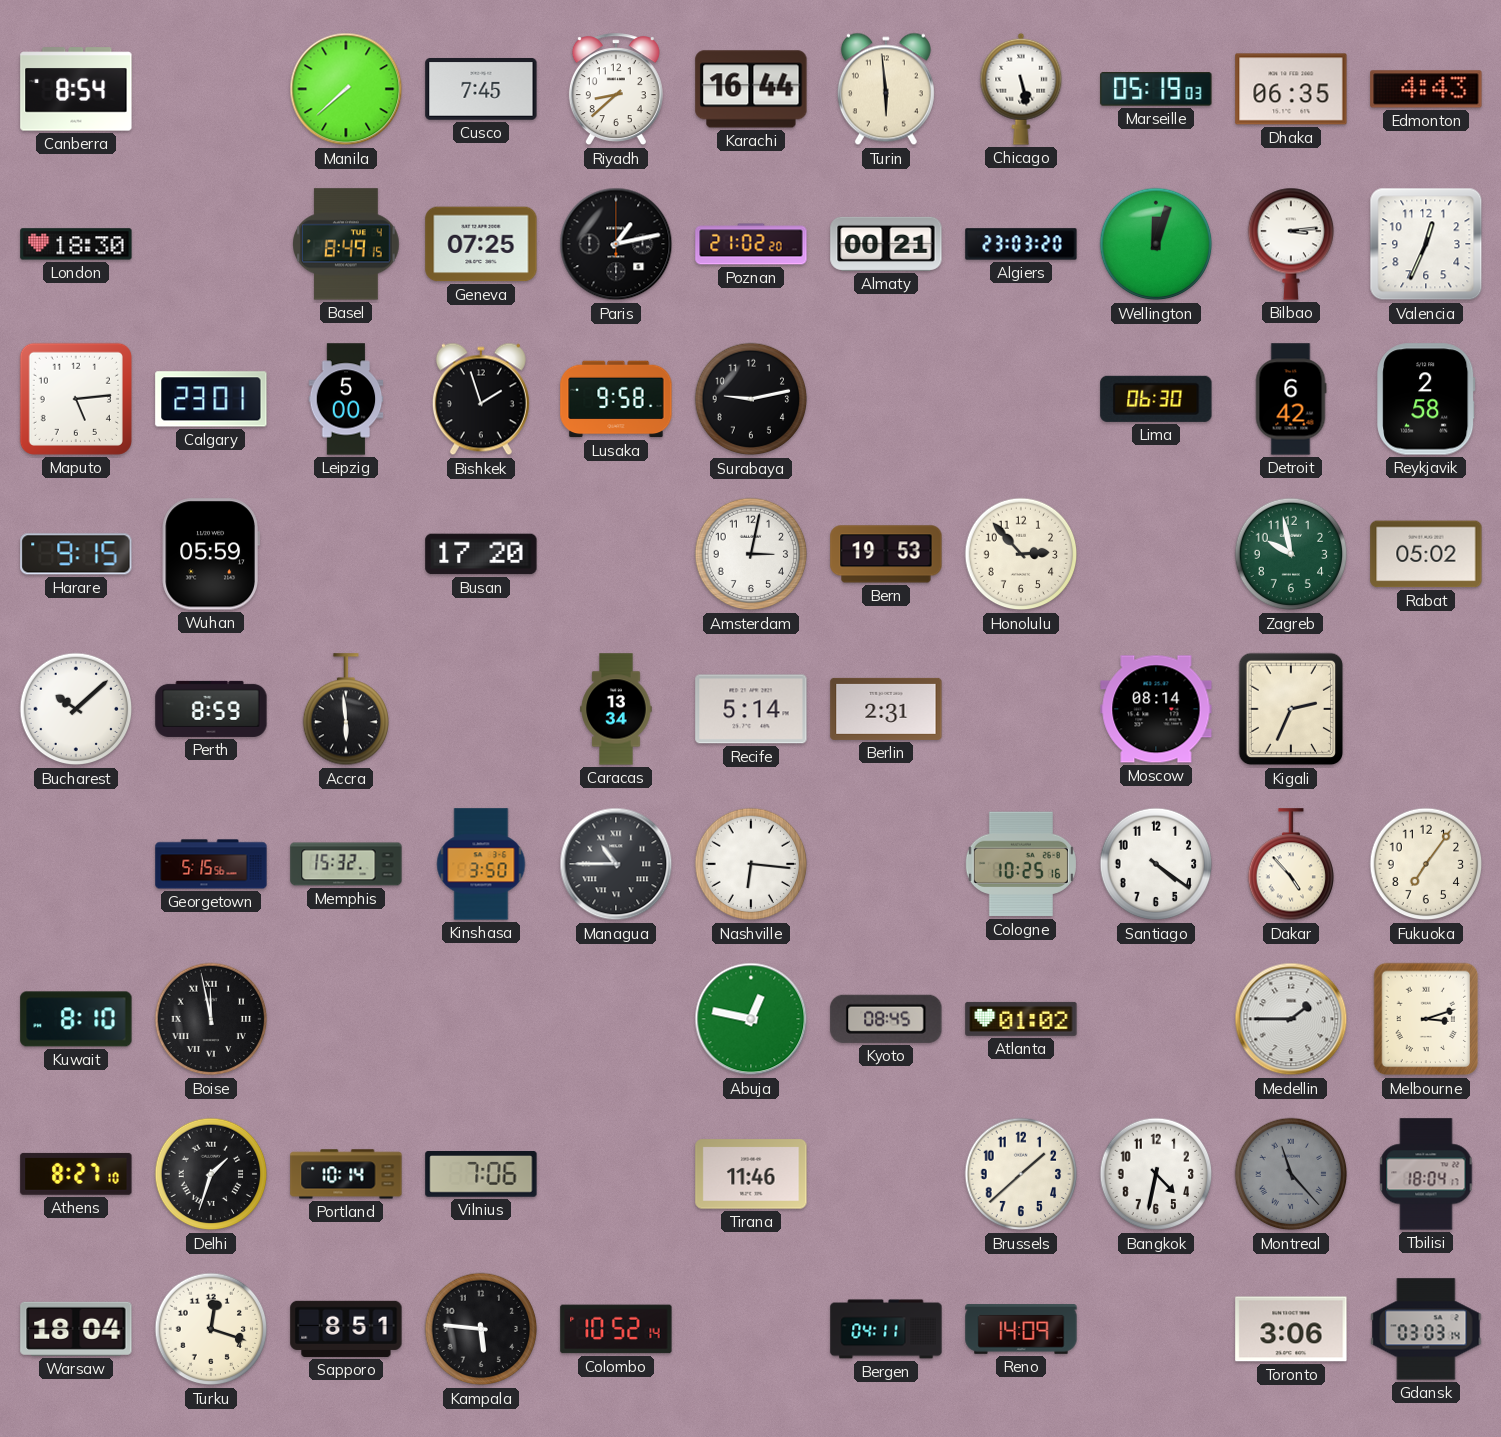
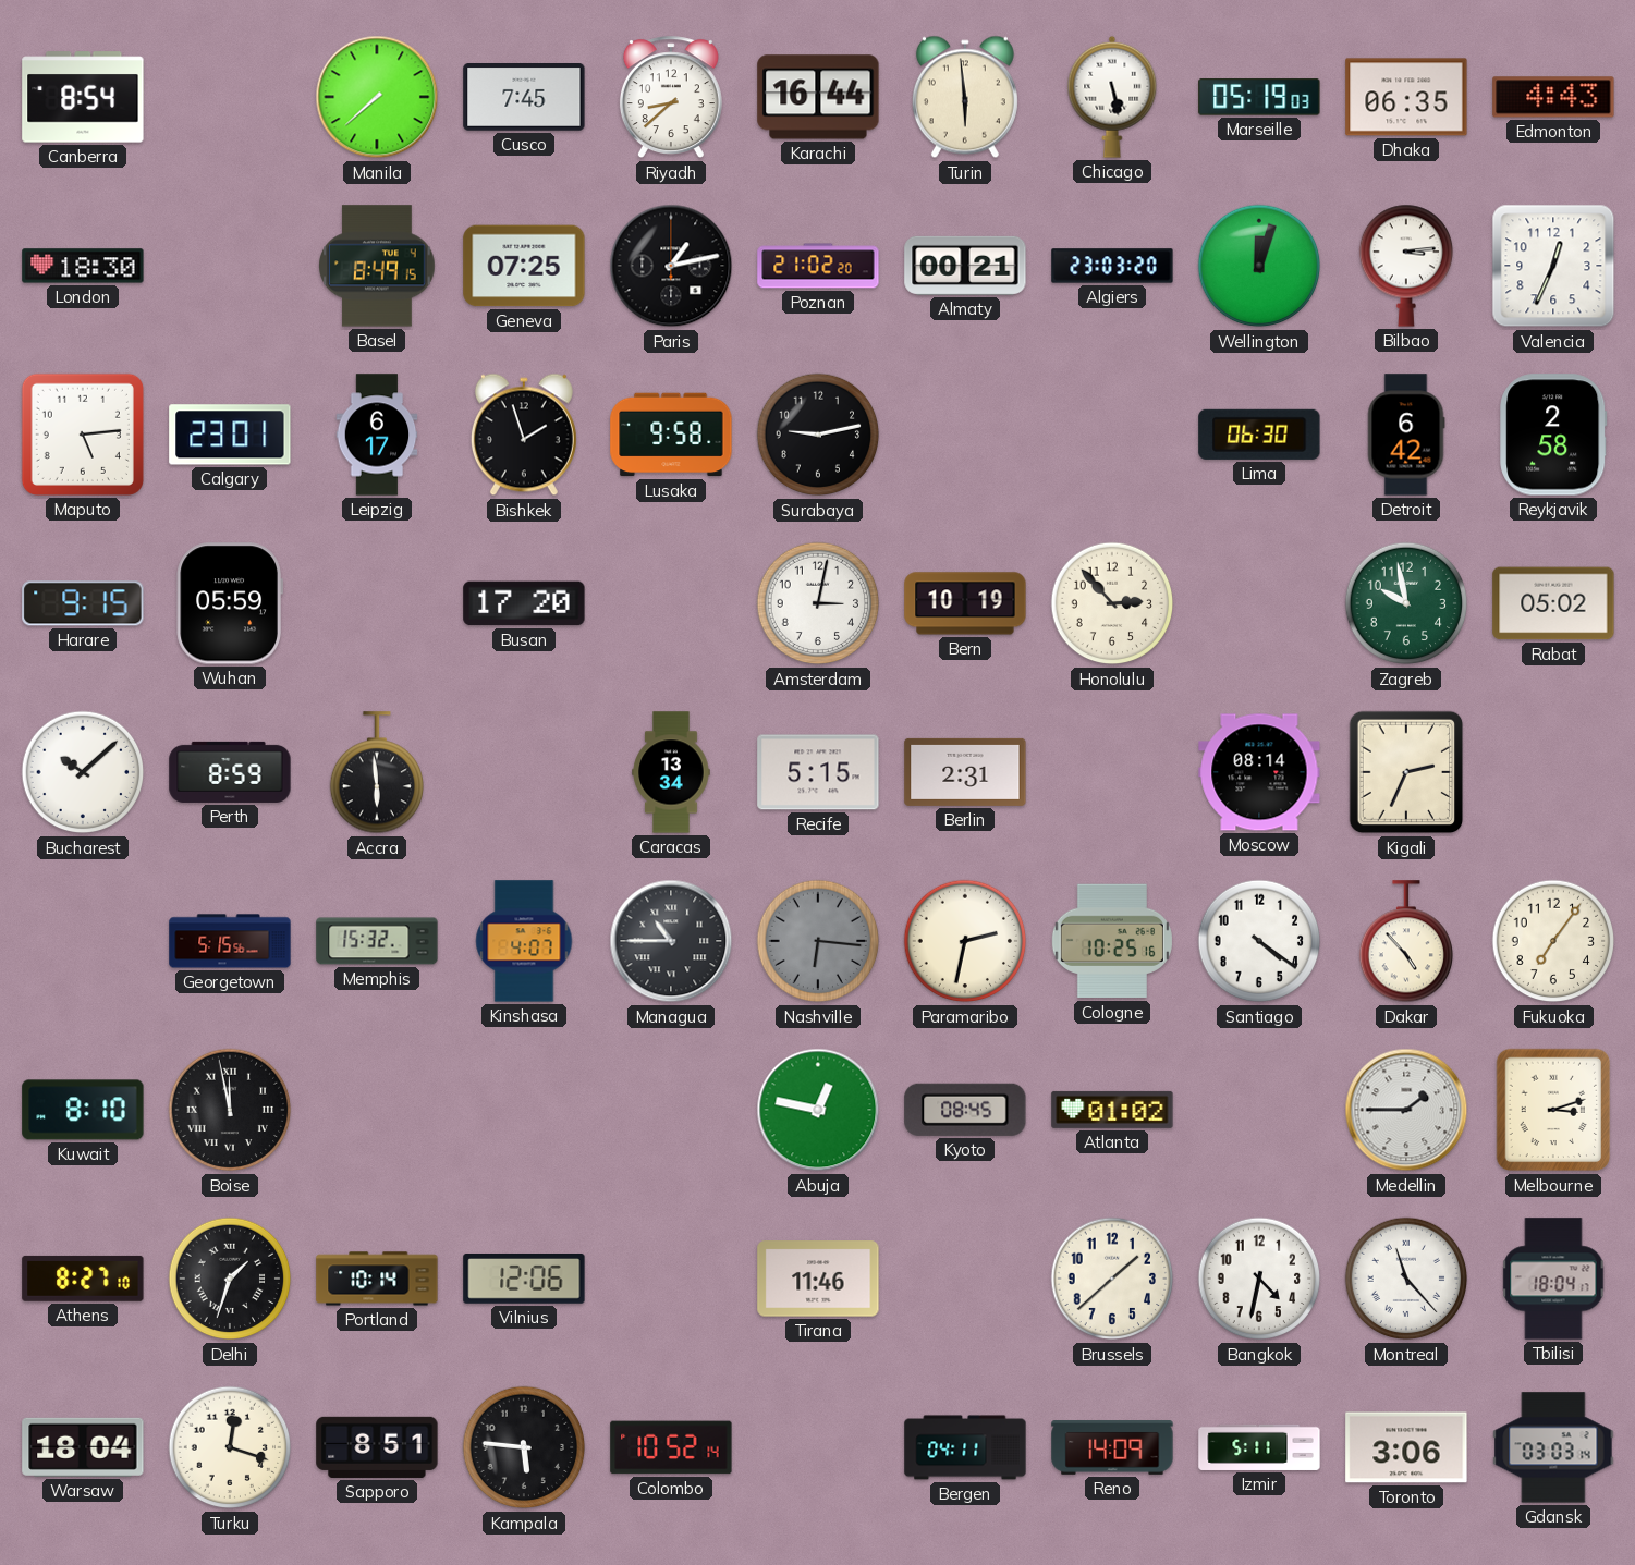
Leipzig: 5:00 -> 6:17 (377, 435)
Bern: 19:53 -> 10:19 (965, 603)
Recife: 5:14 -> 5:15 (818, 772)
Kinshasa: 3:50 -> 4:07 (524, 941)
Nashville dial: white -> grey (818, 941)
Paramaribo: none -> 2:32 (965, 941)
Vilnius: 7:06 -> 12:06 (524, 1280)
Montreal dial: grey -> white (1406, 1279)
Izmir: none -> 5:11 (1259, 1447)
